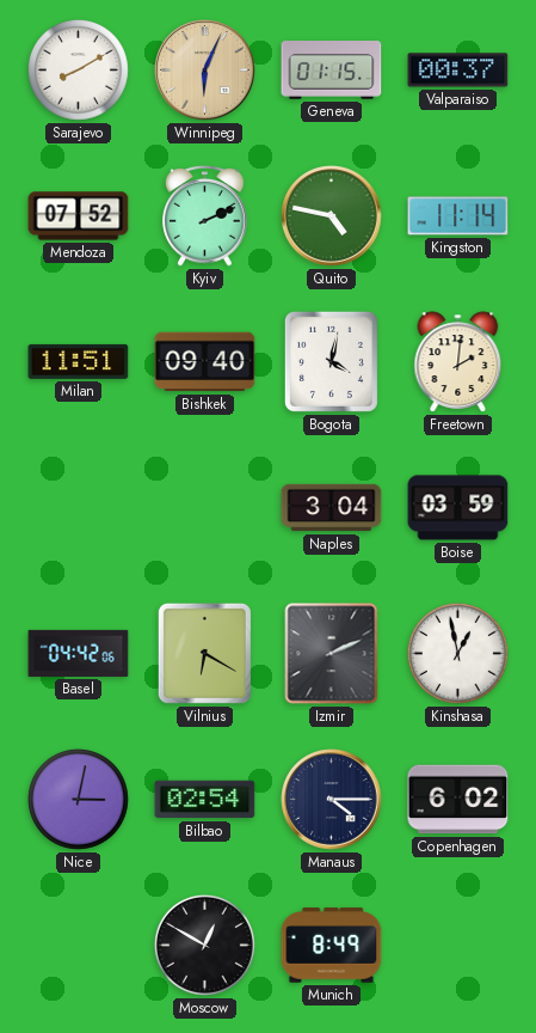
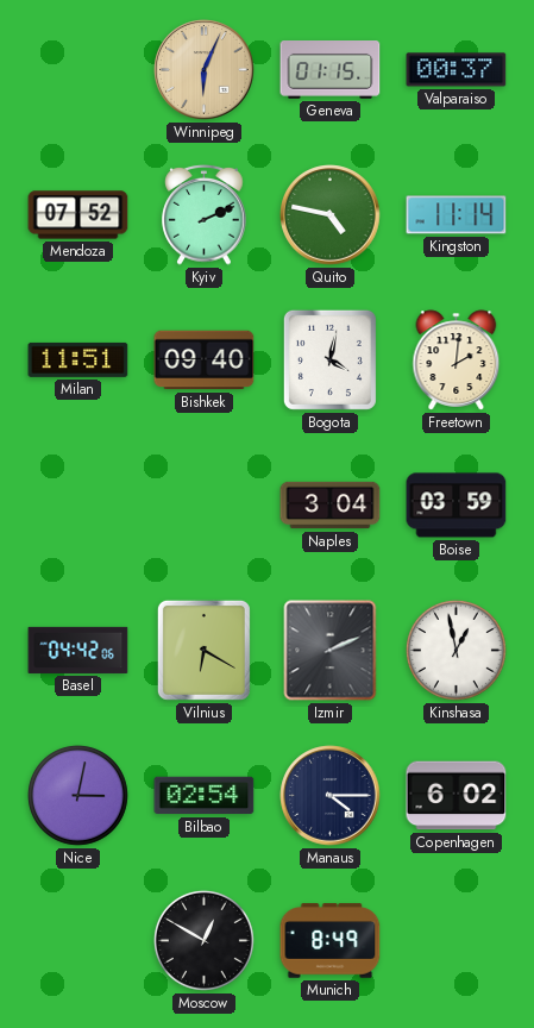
Sarajevo: 8:10 -> none (78, 69)
